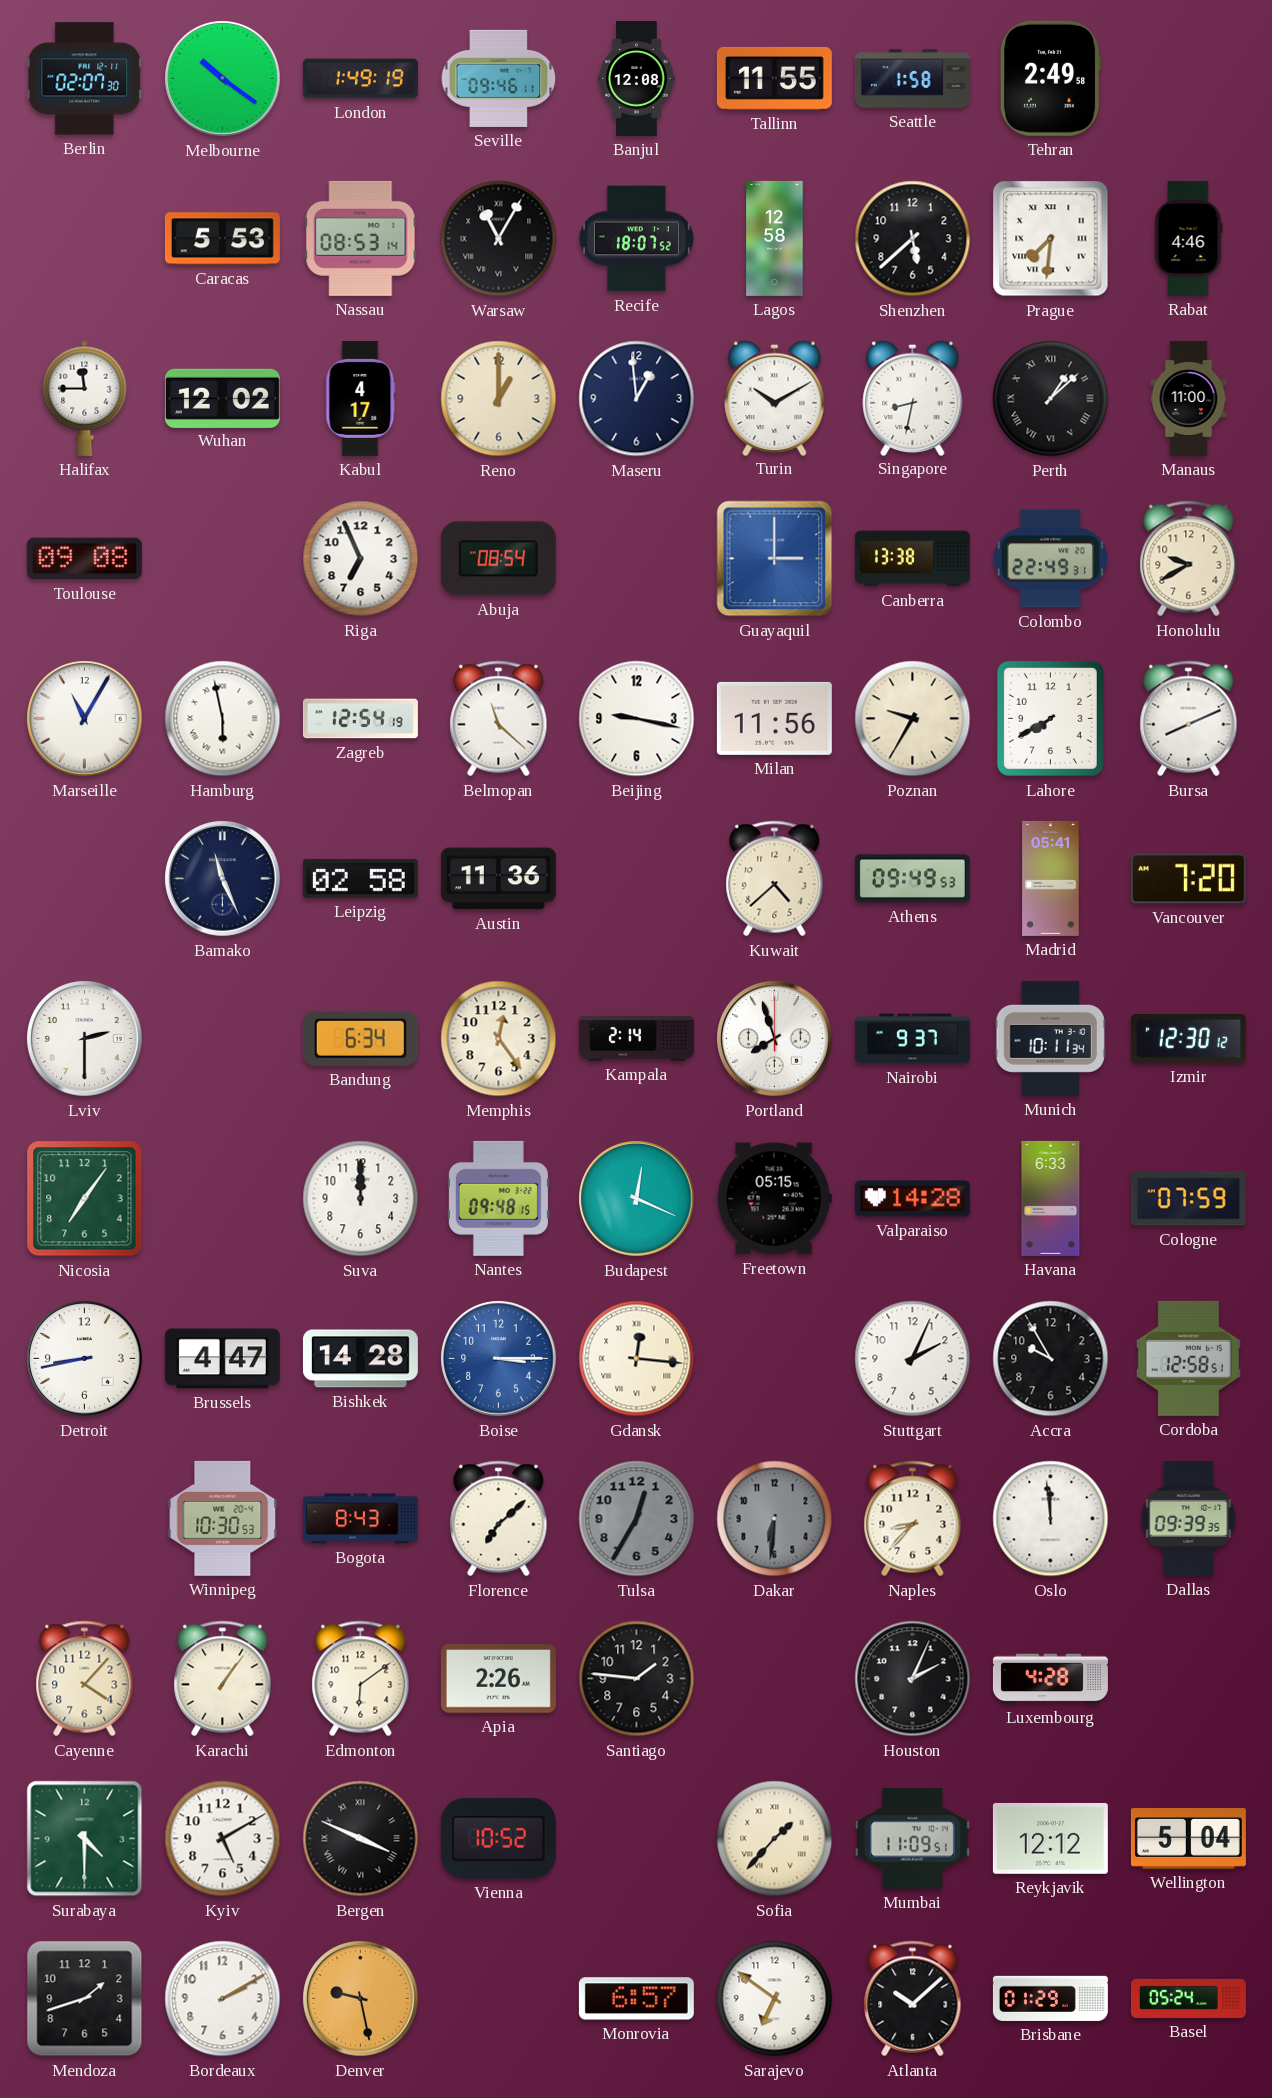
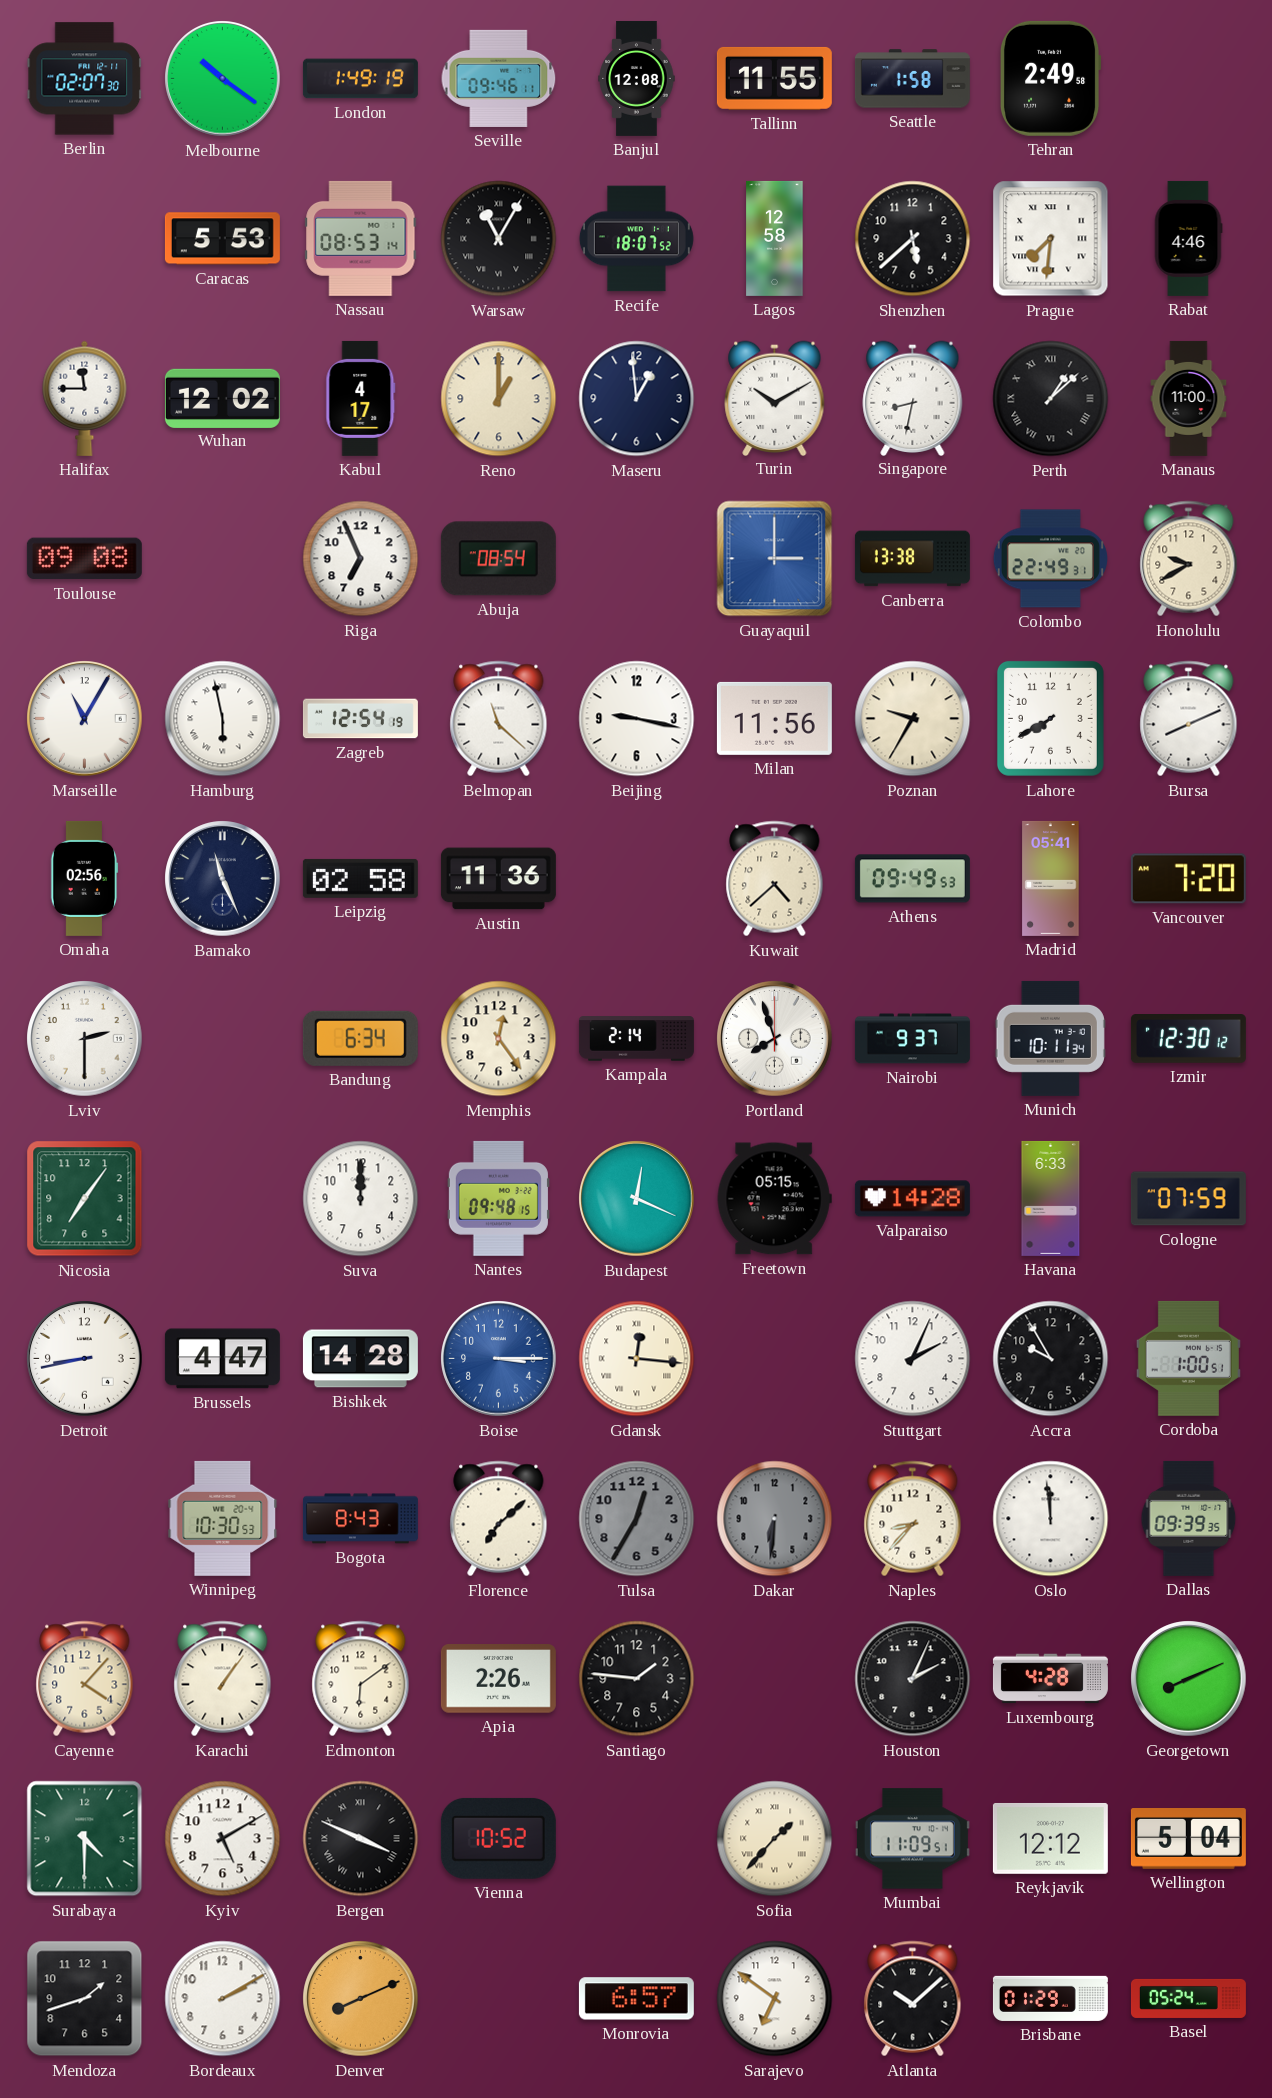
Omaha: none -> 02:56 (84, 878)
Cordoba: 12:58 -> 1:00 (1188, 1358)
Georgetown: none -> 8:11 (1189, 1679)
Denver: 9:28 -> 8:11 (361, 1999)
